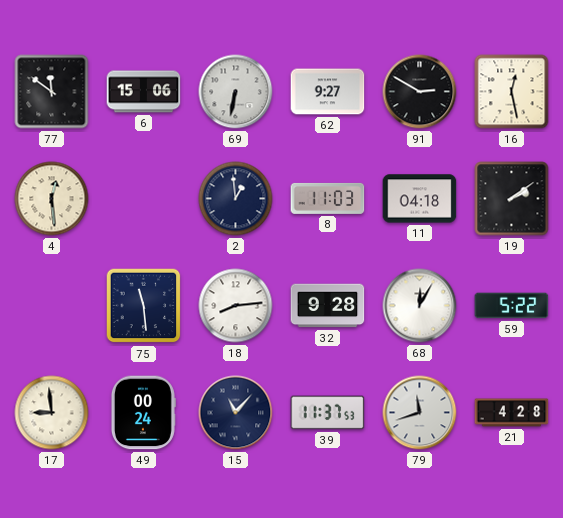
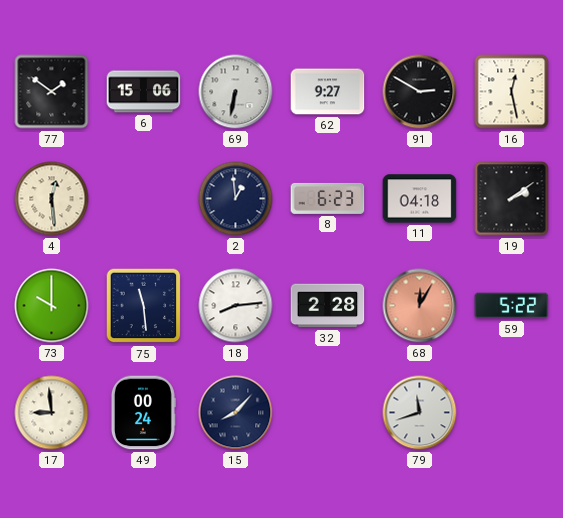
77: 11:51 -> 1:51 (52, 92)
8: 11:03 -> 6:23 (328, 198)
73: none -> 10:00 (52, 306)
32: 9:28 -> 2:28 (328, 306)
68 dial: white -> salmon (420, 306)
15: 11:07 -> 8:07 (236, 413)
39: 11:37 -> none (328, 413)
21: 4:28 -> none (512, 413)
